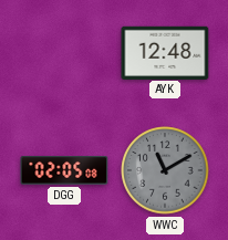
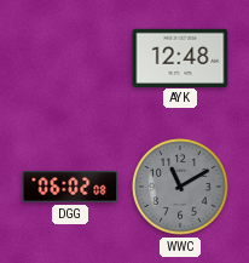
DGG: 02:05 -> 06:02 (70, 187)
